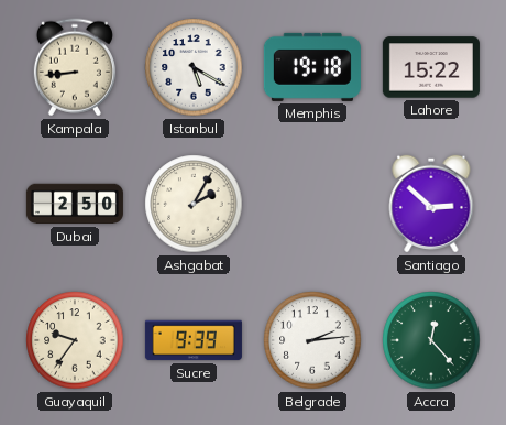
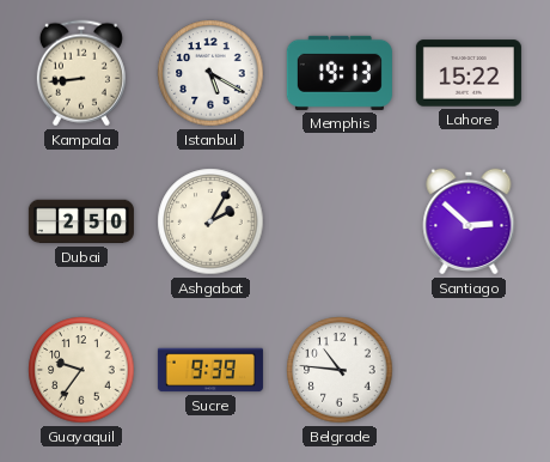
Memphis: 19:18 -> 19:13 (340, 73)
Belgrade: 2:14 -> 10:46 (340, 370)
Accra: 12:23 -> none (431, 340)
